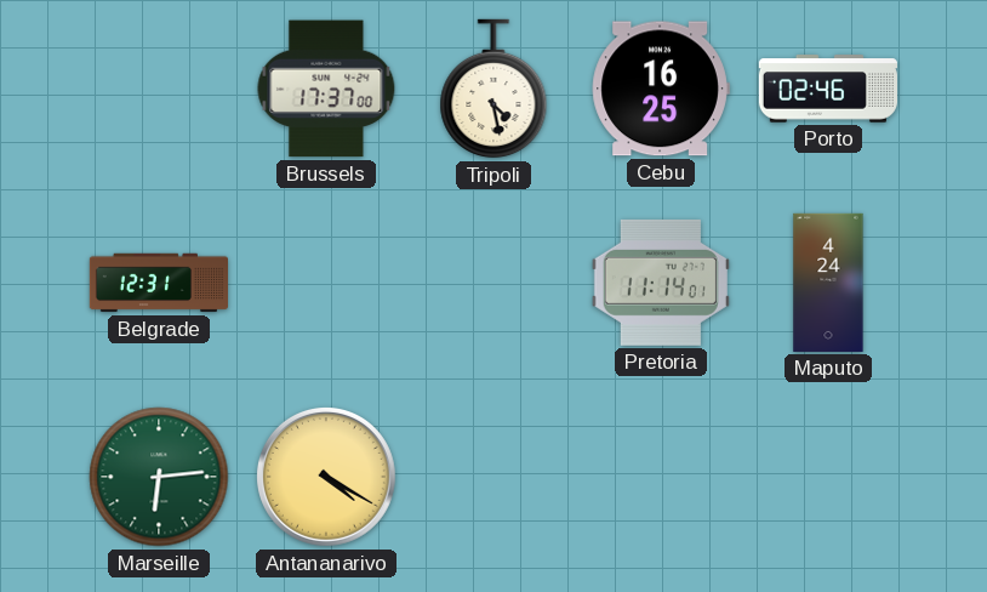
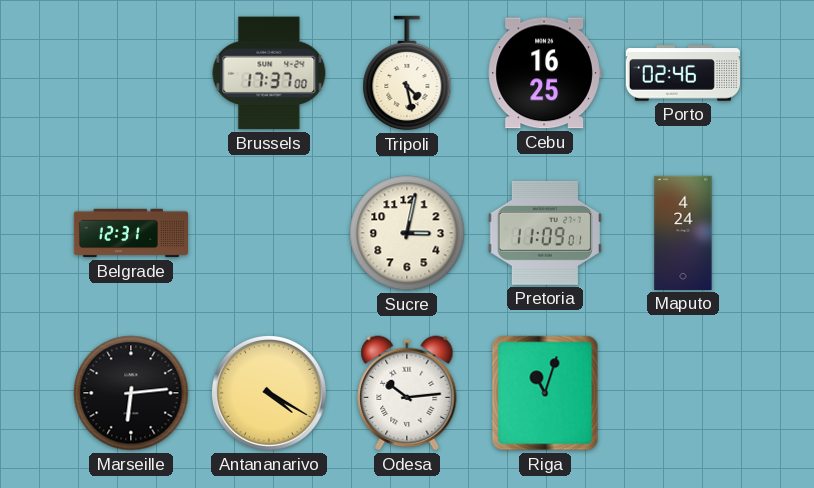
Sucre: none -> 3:02 (407, 233)
Pretoria: 11:14 -> 11:09 (545, 233)
Marseille dial: green -> black (131, 393)
Odesa: none -> 10:14 (407, 393)
Riga: none -> 11:03 (545, 393)
